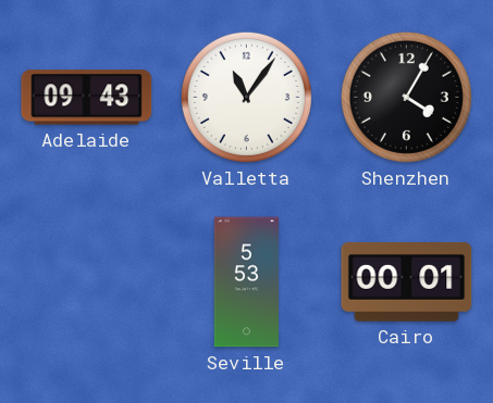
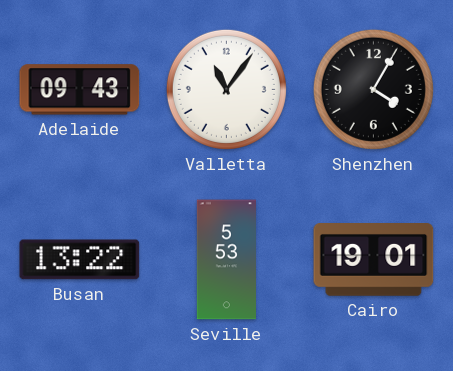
Busan: none -> 13:22 (80, 260)
Cairo: 00:01 -> 19:01 (374, 260)
